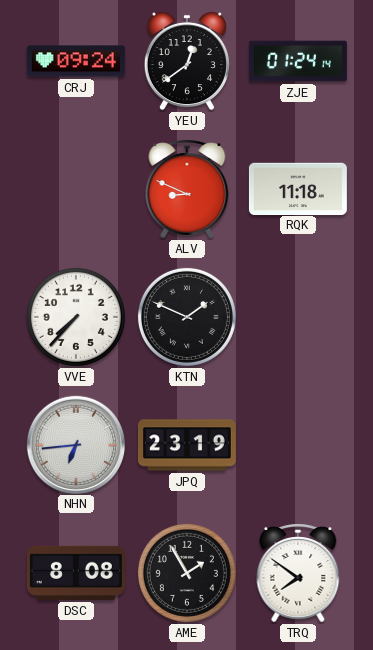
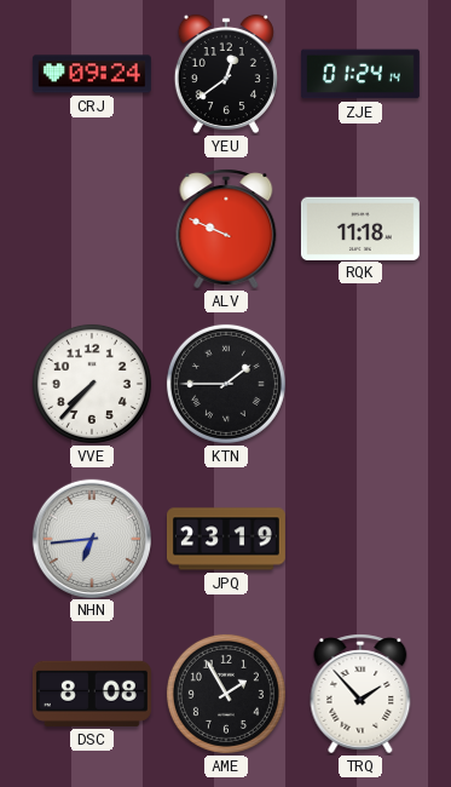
ALV: 8:49 -> 9:49 (226, 229)
KTN: 1:49 -> 1:45 (226, 384)
TRQ: 7:51 -> 1:53 (360, 694)
